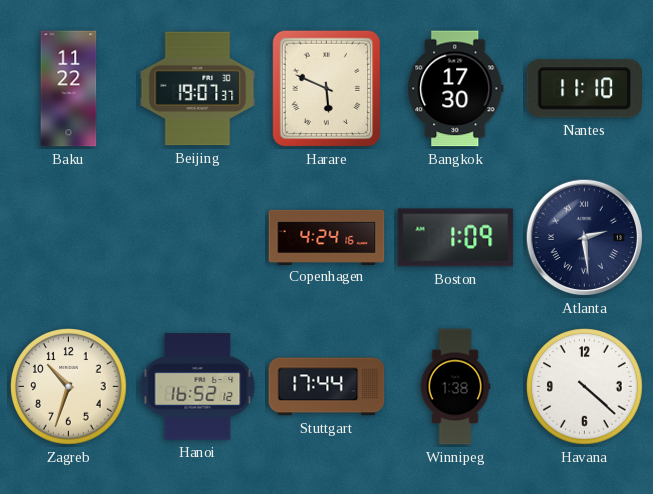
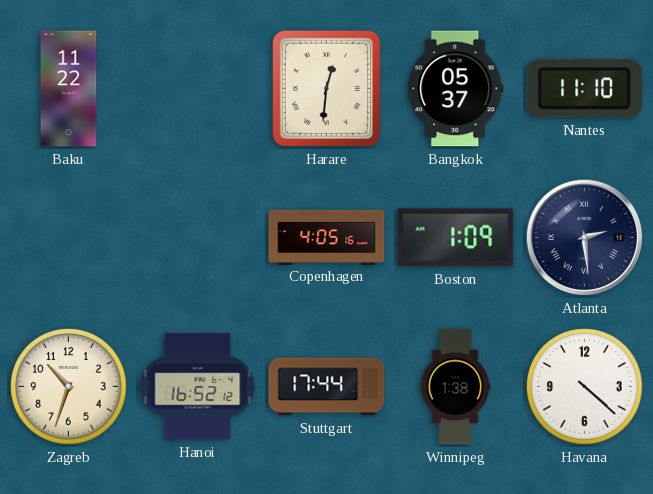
Beijing: 19:07 -> none (198, 89)
Harare: 5:49 -> 12:31 (327, 89)
Bangkok: 17:30 -> 05:37 (456, 89)
Copenhagen: 4:24 -> 4:05 (327, 237)
